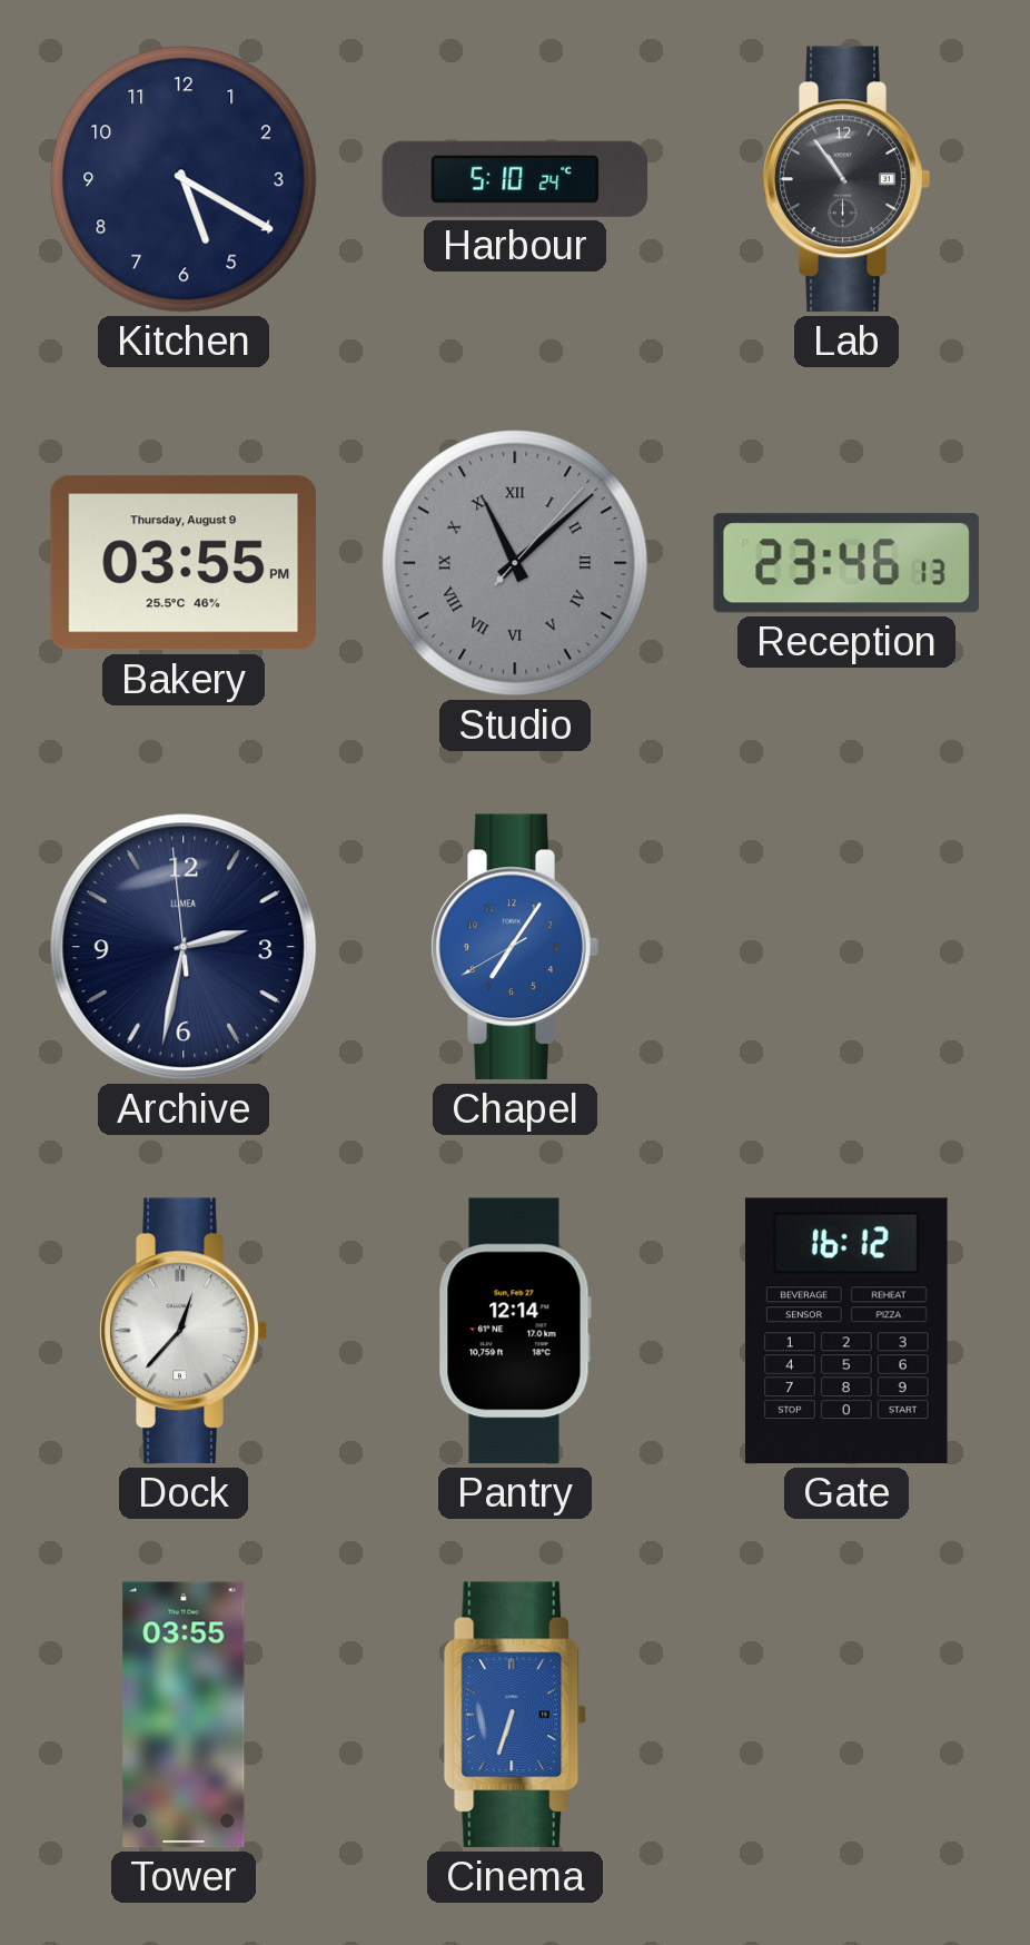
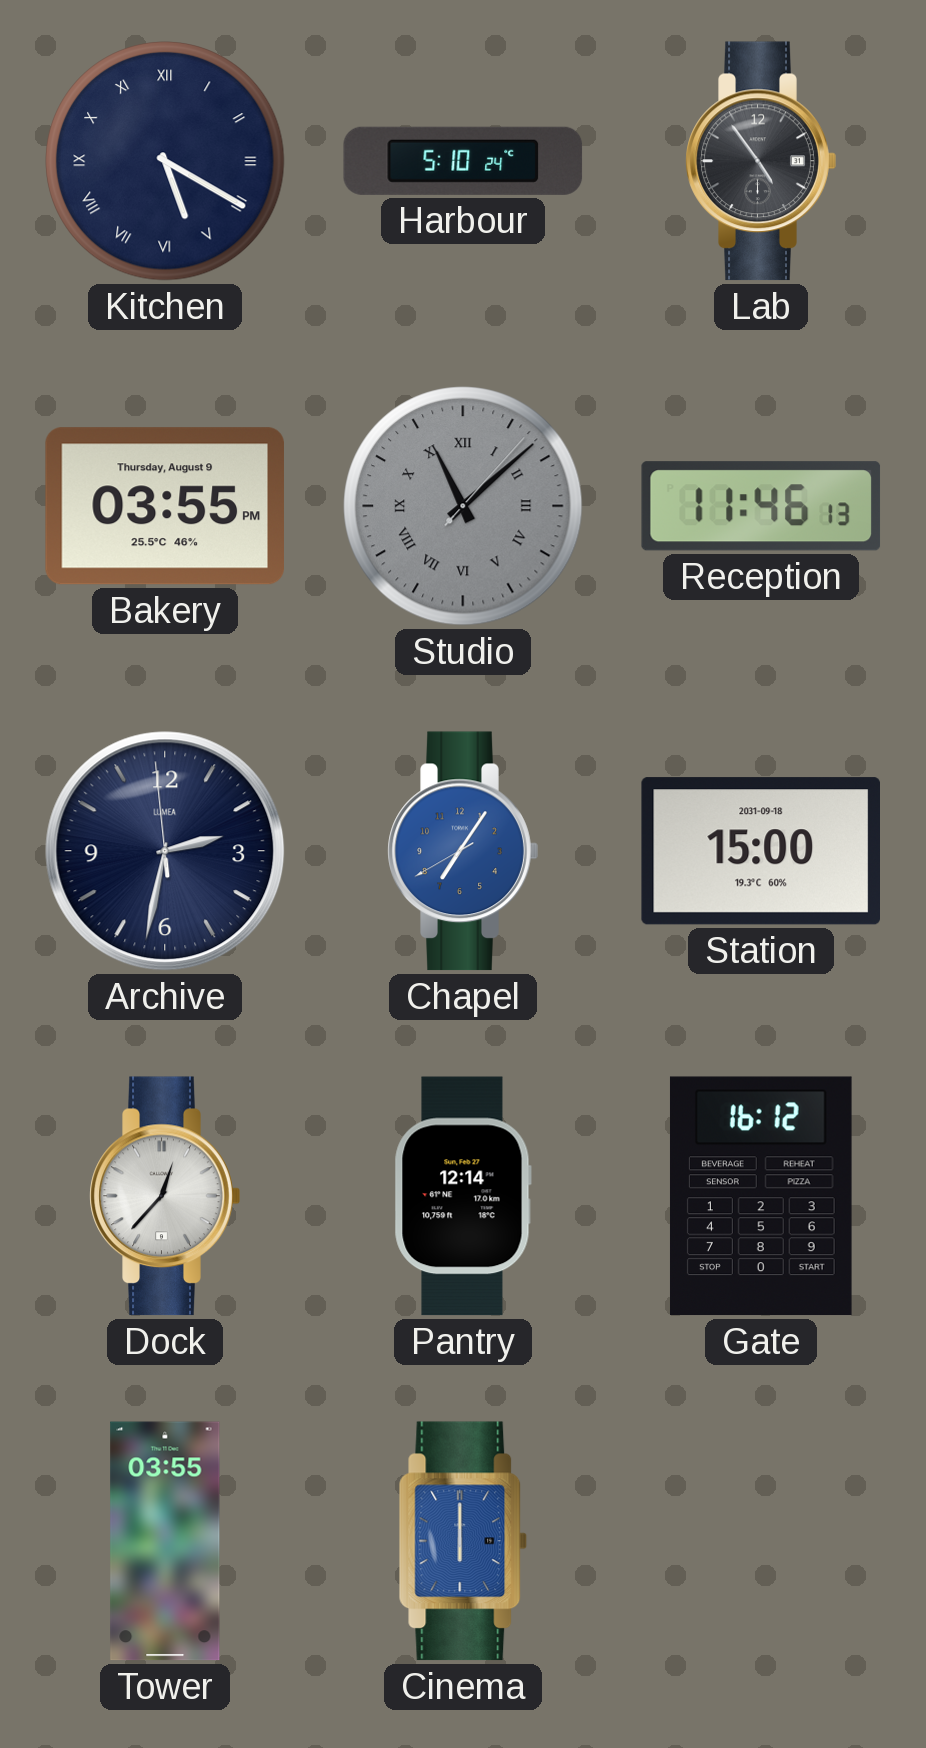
Kitchen numerals: Arabic -> Roman (165, 161)
Lab: 10:54 -> 4:54 (761, 161)
Reception: 23:46 -> 11:46 (761, 506)
Station: none -> 15:00 (760, 851)
Cinema: 6:33 -> 6:00 (463, 1541)
